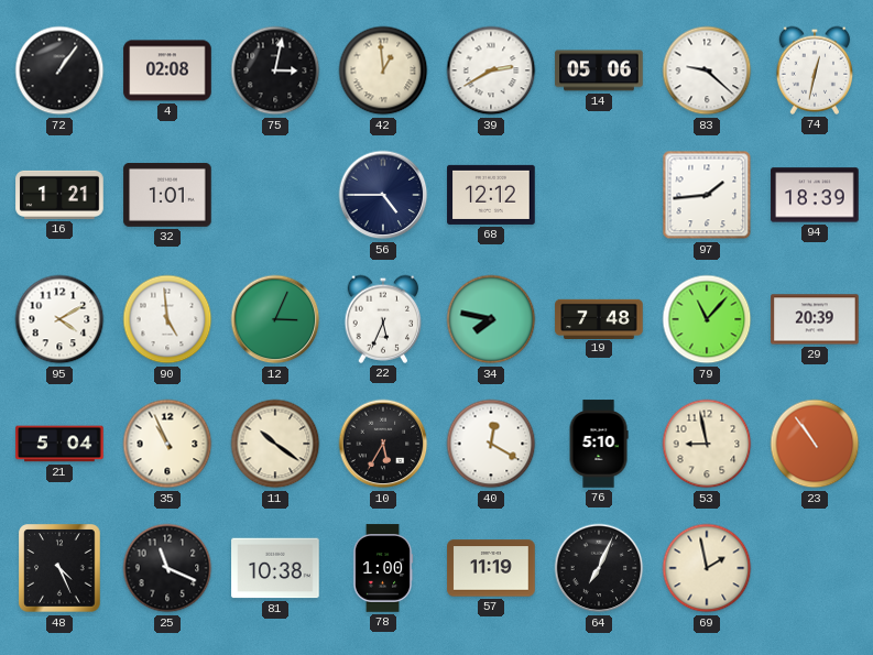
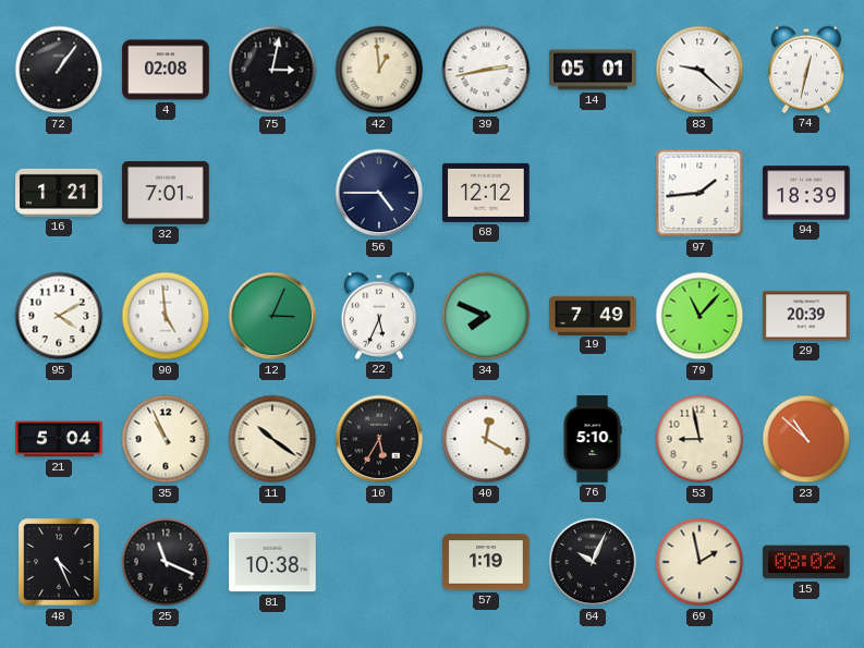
39: 2:40 -> 2:43 (486, 70)
14: 05:06 -> 05:01 (593, 70)
32: 1:01 -> 7:01 (166, 193)
34: 7:47 -> 7:49 (486, 316)
19: 7:48 -> 7:49 (593, 315)
23: 10:54 -> 10:52 (806, 439)
78: 1:00 -> none (383, 568)
57: 11:19 -> 1:19 (486, 562)
64: 7:04 -> 10:04 (593, 562)
15: none -> 08:02 (806, 562)
